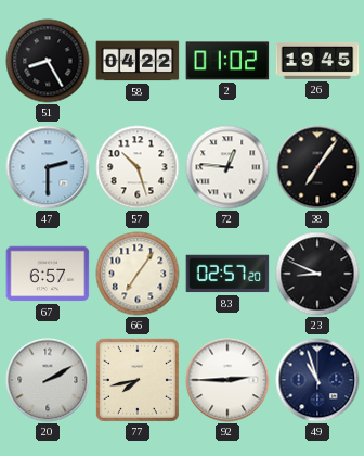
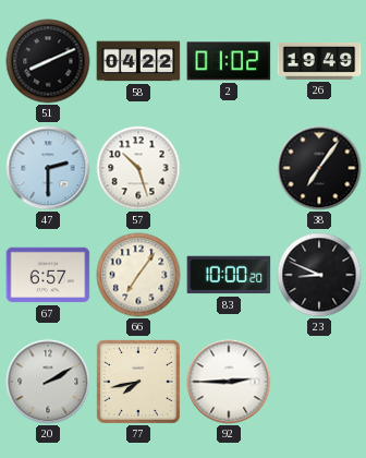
51: 8:25 -> 8:11 (48, 61)
26: 19:45 -> 19:49 (319, 61)
72: 12:46 -> none (227, 167)
83: 02:57 -> 10:00 (229, 275)
49: 10:57 -> none (317, 380)
